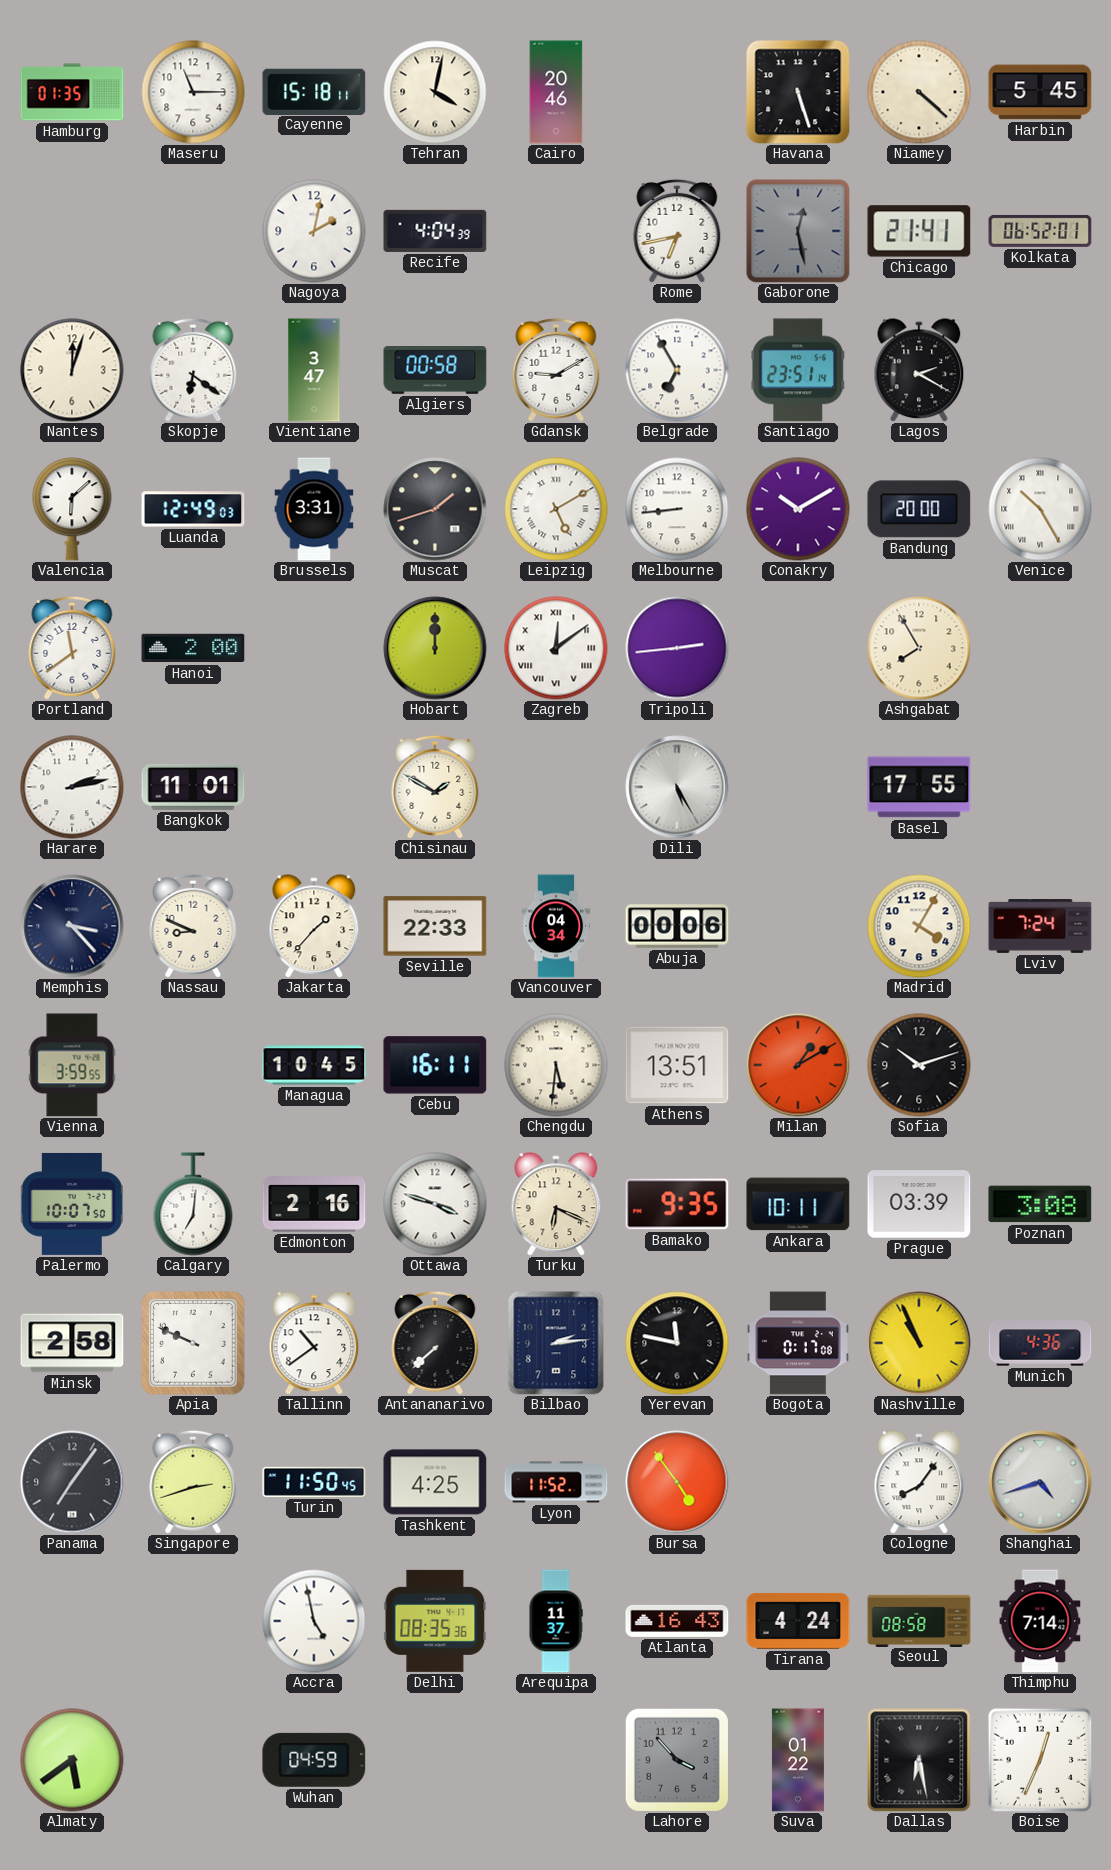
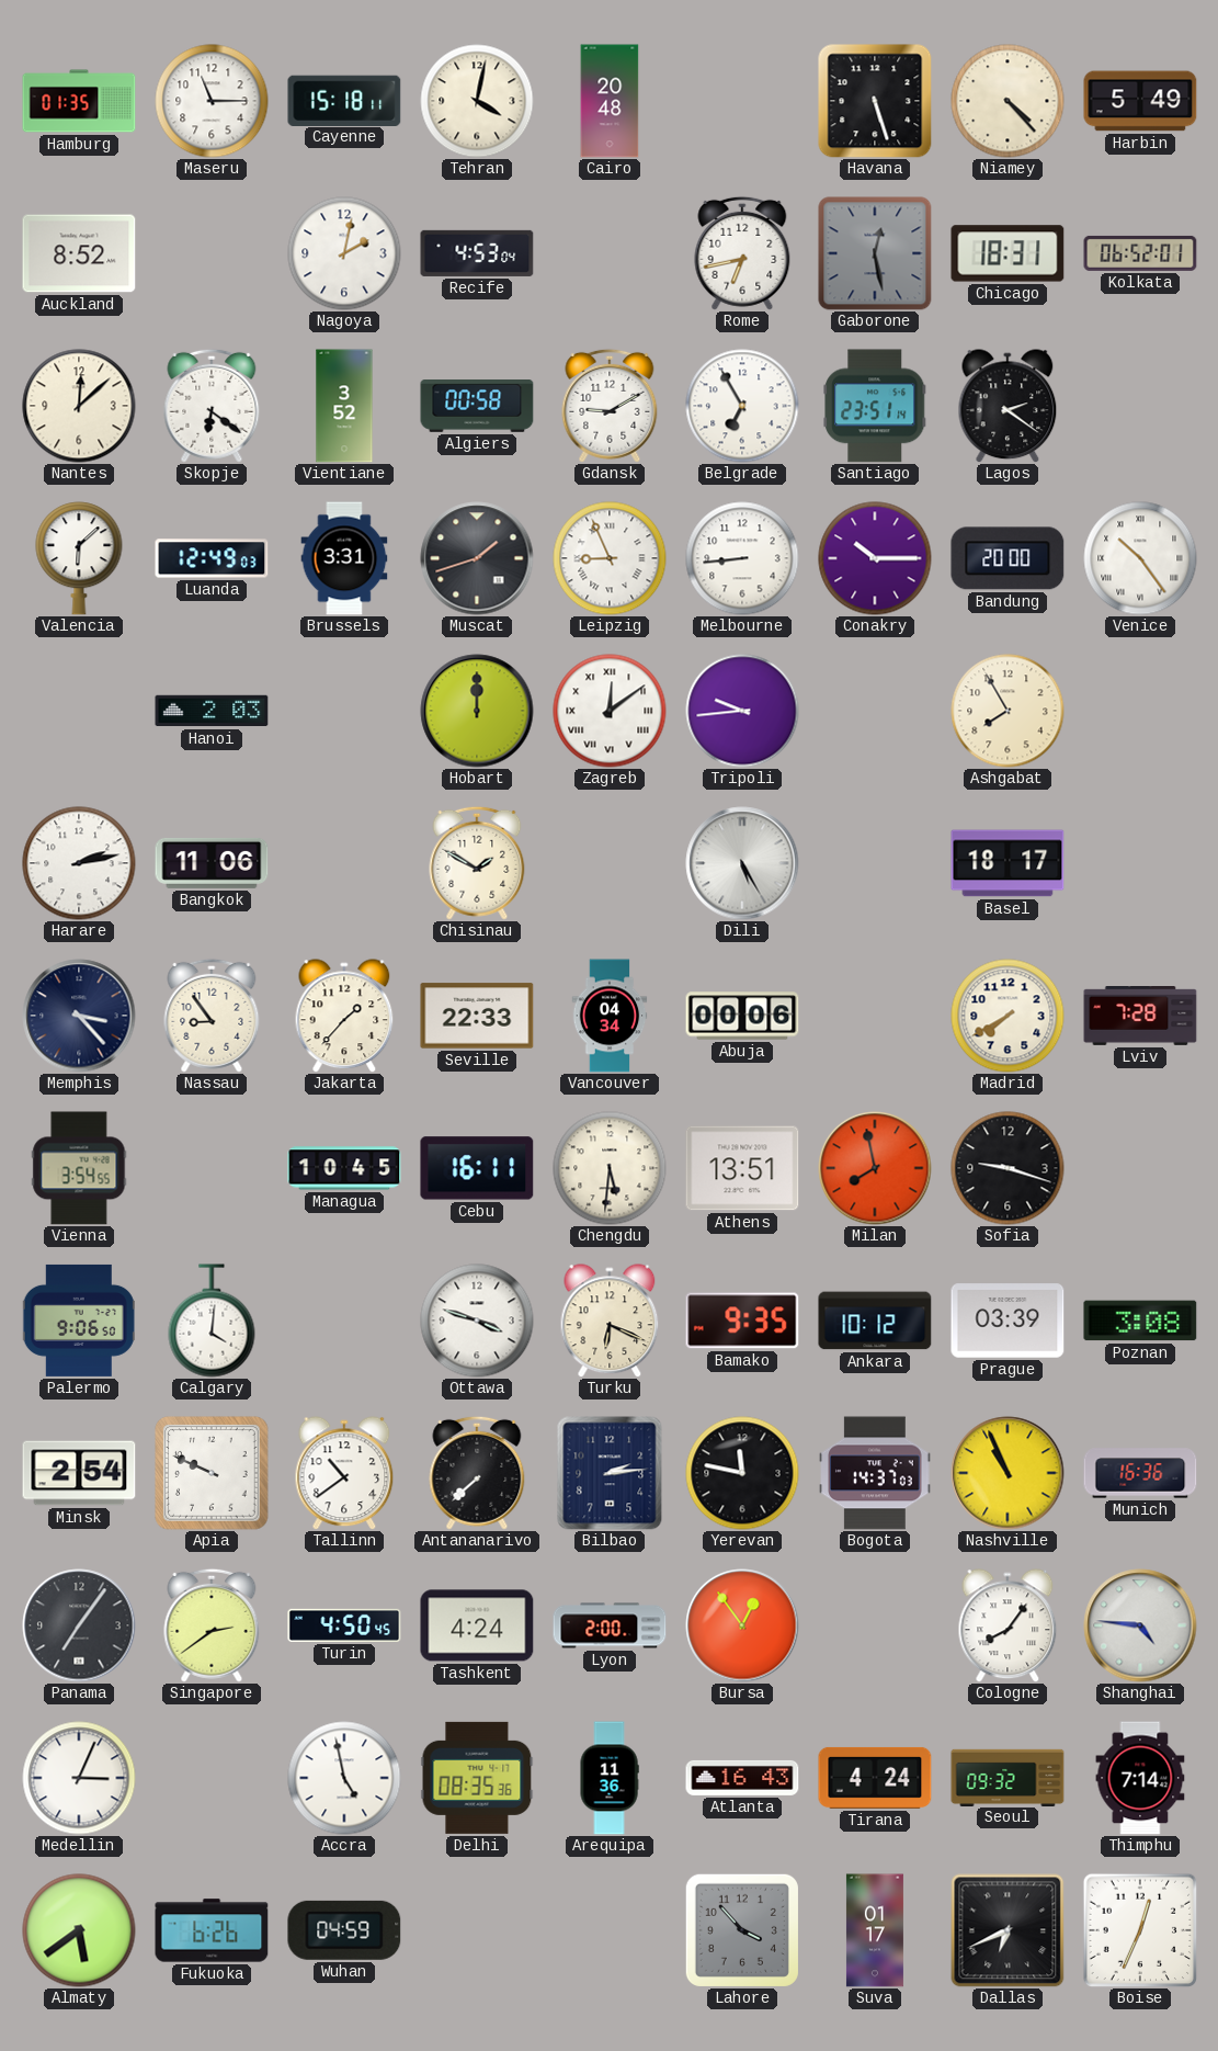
Cairo: 20:46 -> 20:48 (610, 101)
Niamey: 4:22 -> 4:23 (1008, 101)
Harbin: 5:45 -> 5:49 (1140, 101)
Auckland: none -> 8:52 (79, 253)
Recife: 4:04 -> 4:53 (477, 253)
Chicago: 21:41 -> 18:31 (1008, 253)
Nantes: 12:03 -> 12:08 (79, 406)
Vientiane: 3:47 -> 3:52 (344, 406)
Lagos: 2:20 -> 2:21 (1008, 406)
Leipzig: 5:10 -> 8:56 (610, 558)
Conakry: 10:10 -> 10:15 (875, 558)
Venice: 10:25 -> 10:24 (1140, 558)
Portland: 11:39 -> none (72, 648)
Hanoi: 2:00 -> 2:03 (212, 711)
Tripoli: 2:44 -> 9:44 (742, 711)
Bangkok: 11:01 -> 11:06 (212, 863)
Basel: 17:55 -> 18:17 (1008, 863)
Nassau: 8:49 -> 8:54 (212, 1016)
Madrid: 4:05 -> 7:40 (1008, 1016)
Lviv: 7:24 -> 7:28 (1140, 1017)
Vienna: 3:59 -> 3:54 (79, 1168)
Milan: 1:10 -> 7:58 (875, 1168)
Sofia: 10:12 -> 9:18 (1008, 1168)
Palermo: 10:07 -> 9:06 (79, 1321)
Calgary: 7:01 -> 4:01 (212, 1321)
Edmonton: 2:16 -> none (314, 1204)
Ankara: 10:11 -> 10:12 (875, 1321)
Minsk: 2:58 -> 2:54 (79, 1473)
Bogota: 0:17 -> 14:37 (875, 1473)
Munich: 4:36 -> 16:36 (1140, 1473)
Singapore: 2:42 -> 2:39 (212, 1625)
Turin: 11:50 -> 4:50 (344, 1625)
Tashkent: 4:25 -> 4:24 (477, 1625)
Lyon: 11:52 -> 2:00 (610, 1625)
Bursa: 4:54 -> 12:54 (742, 1625)
Shanghai: 4:42 -> 4:46 (1140, 1625)
Medellin: none -> 3:04 (79, 1778)
Arequipa: 11:37 -> 11:36 (610, 1778)
Seoul: 08:58 -> 09:32 (1008, 1777)
Fukuoka: none -> 6:26 (212, 1930)
Suva: 01:22 -> 01:17 (875, 1930)
Dallas: 6:28 -> 6:41 (1008, 1930)
